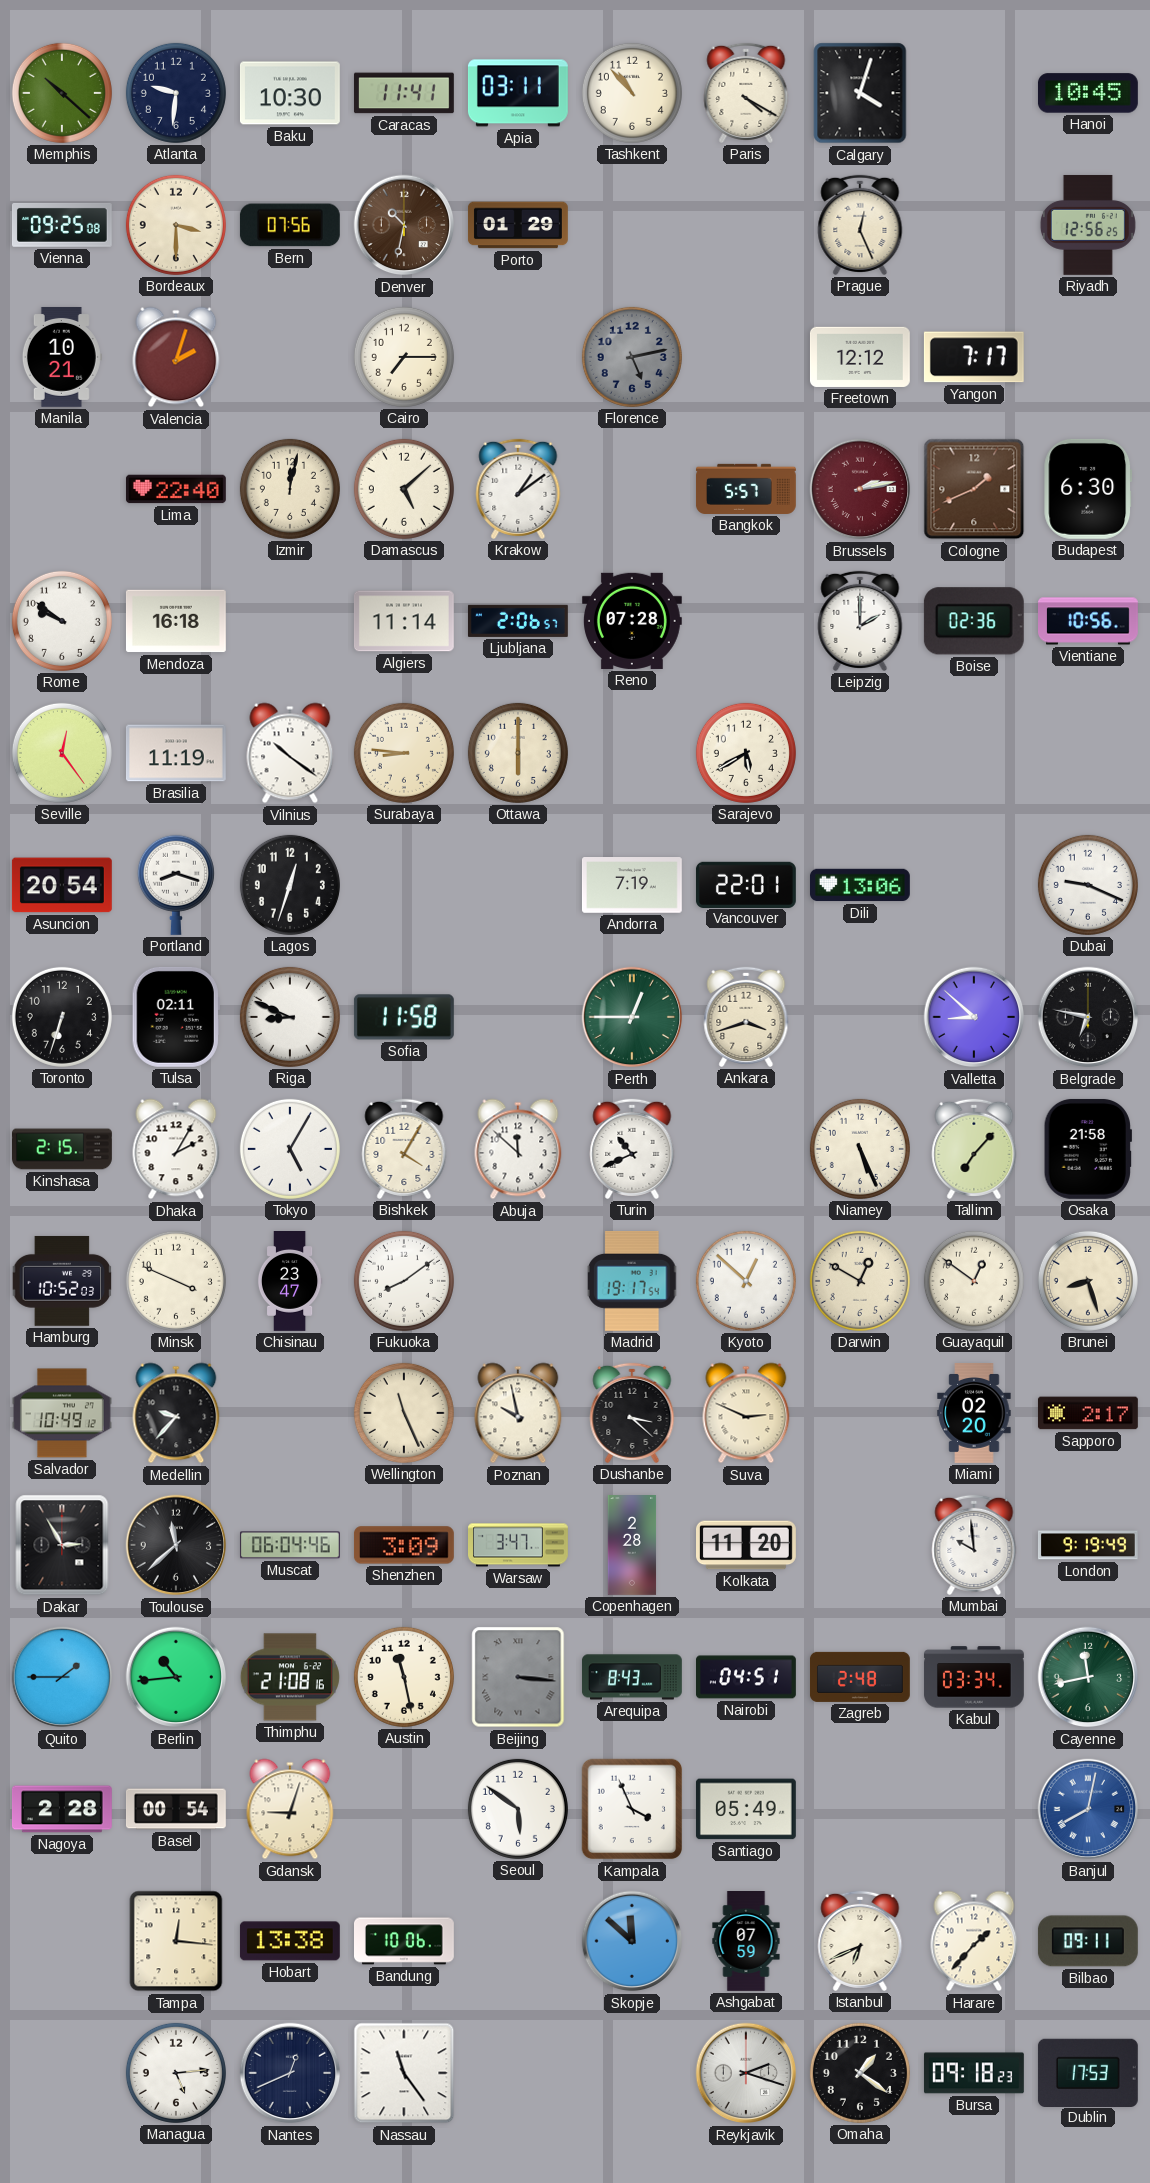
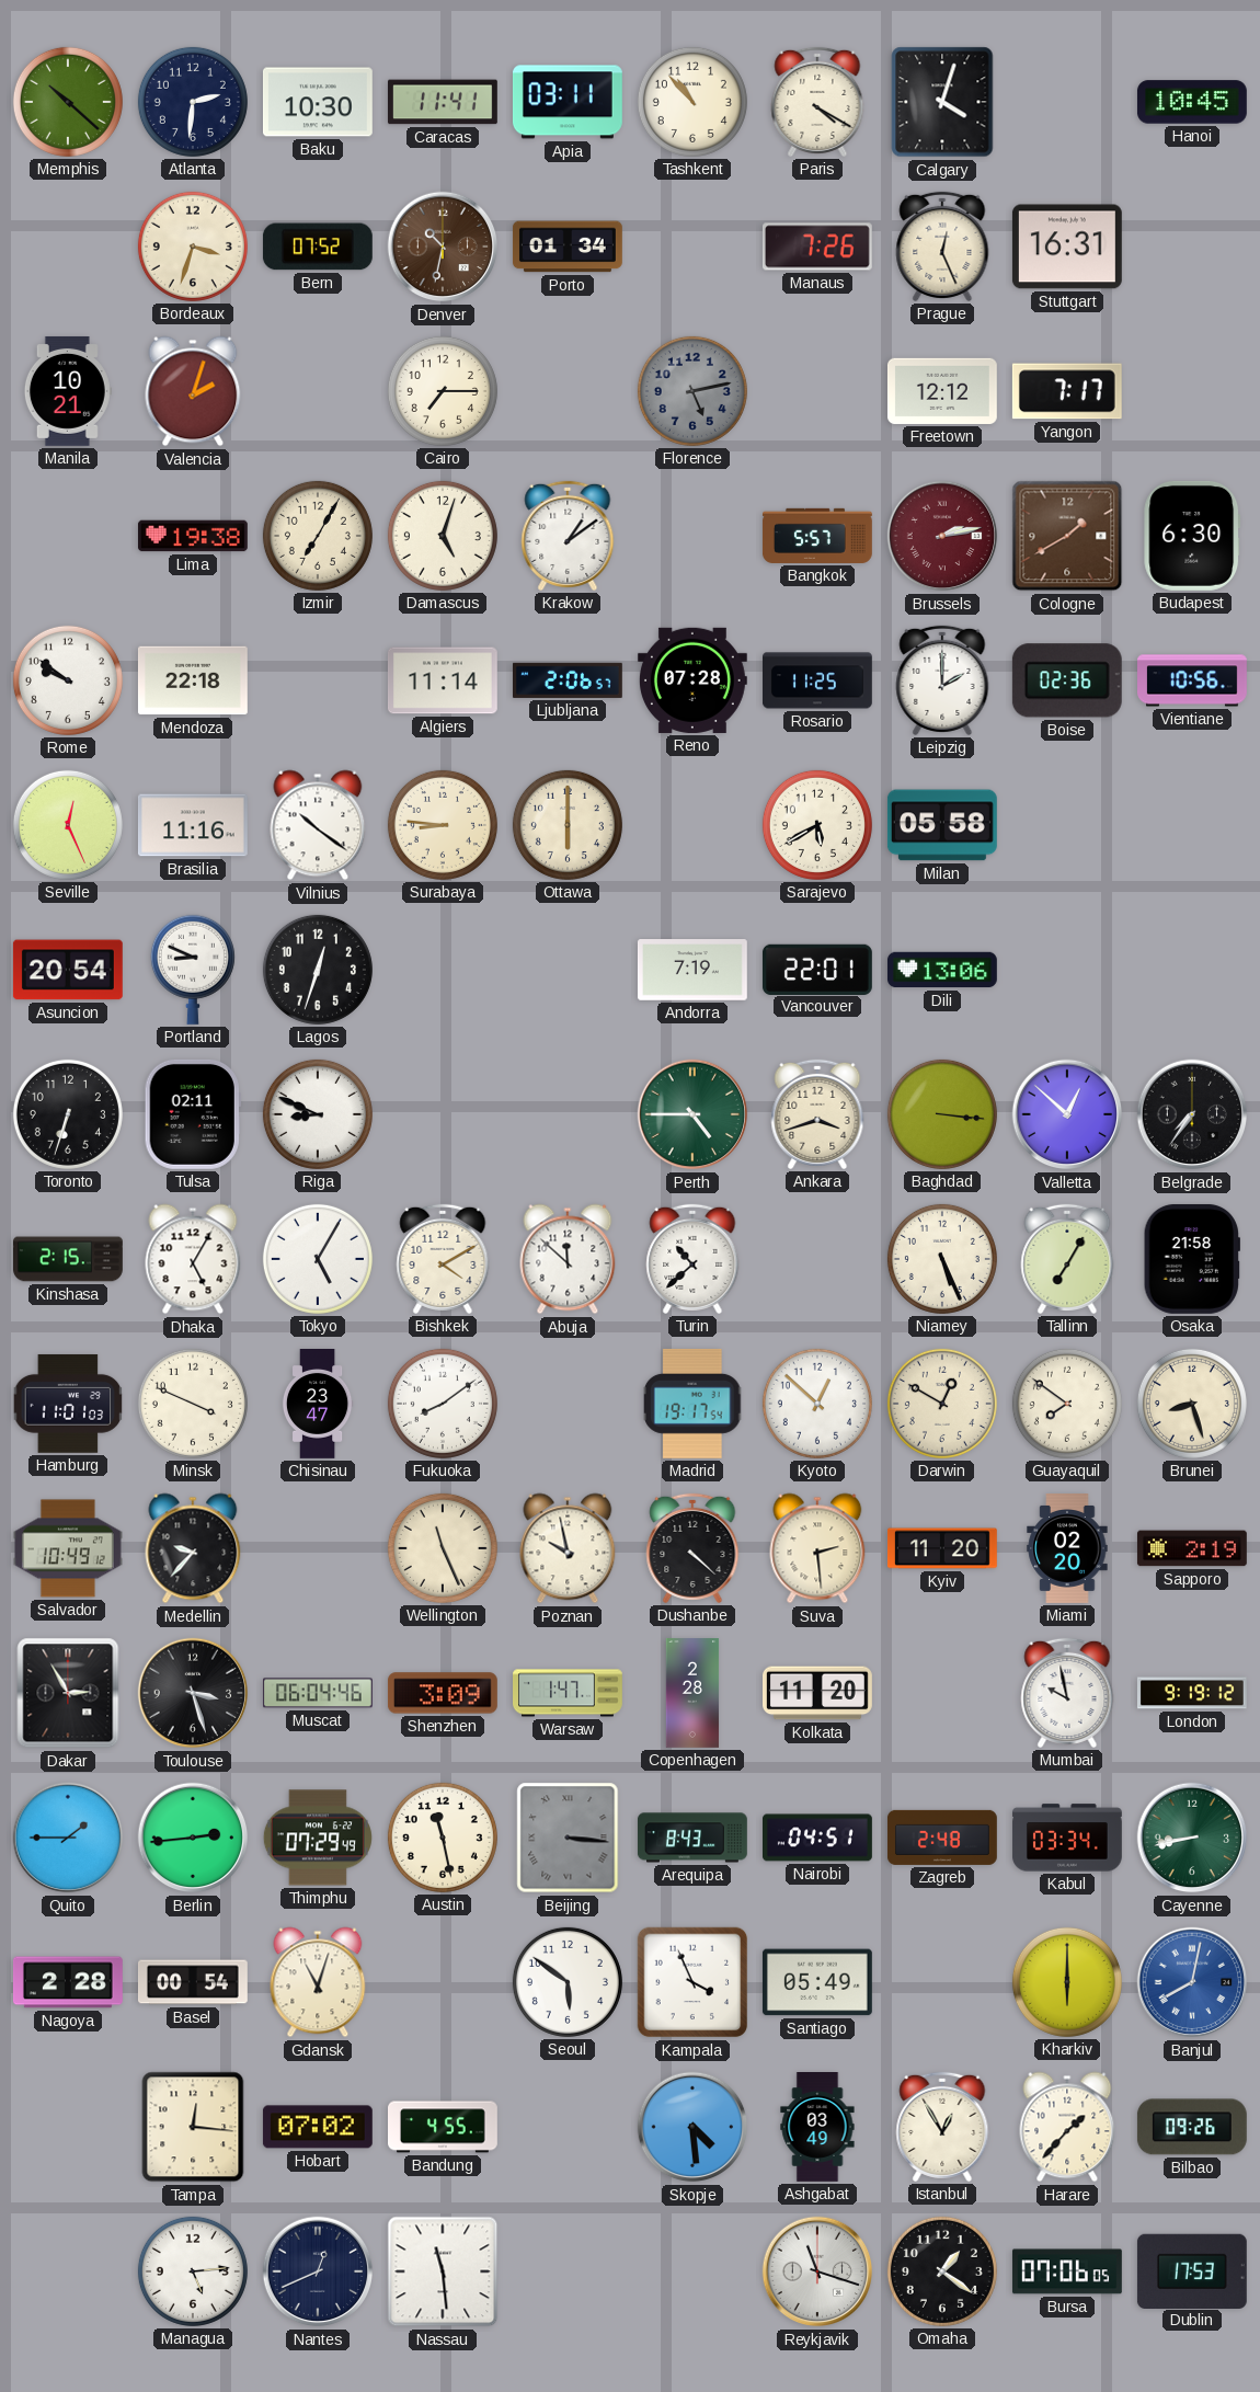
Atlanta: 9:31 -> 2:31 (193, 102)
Vienna: 09:25 -> none (62, 225)
Bordeaux: 3:30 -> 3:33 (193, 247)
Bern: 07:56 -> 07:52 (318, 247)
Porto: 01:29 -> 01:34 (568, 247)
Manaus: none -> 7:26 (817, 247)
Stuttgart: none -> 16:31 (1067, 247)
Riyadh: 12:56 -> none (1088, 225)
Lima: 22:40 -> 19:38 (193, 536)
Izmir: 12:02 -> 7:05 (318, 536)
Damascus: 5:08 -> 5:03 (443, 536)
Cologne: 1:41 -> 1:40 (1067, 536)
Mendoza: 16:18 -> 22:18 (193, 680)
Rosario: none -> 11:25 (818, 680)
Seville: 12:24 -> 12:26 (68, 825)
Brasilia: 11:19 -> 11:16 (193, 825)
Milan: none -> 05:58 (942, 825)
Portland: 8:18 -> 8:49 (193, 970)
Dubai: 9:19 -> none (1088, 885)
Sofia: 11:58 -> none (404, 1017)
Perth: 12:45 -> 4:45 (692, 1114)
Baghdad: none -> 3:16 (942, 1114)
Valletta: 8:52 -> 12:52 (1067, 1114)
Belgrade: 6:47 -> 7:36 (1192, 1114)
Dhaka: 2:05 -> 5:05 (193, 1259)
Bishkek: 4:05 -> 4:10 (443, 1259)
Turin: 10:41 -> 10:38 (692, 1259)
Tallinn: 7:07 -> 7:05 (1067, 1259)
Hamburg: 10:52 -> 11:01 (68, 1404)
Guayaquil: 12:51 -> 7:51 (1067, 1404)
Dushanbe: 3:22 -> 4:22 (692, 1548)
Suva: 2:49 -> 2:29 (817, 1548)
Kyiv: none -> 11:20 (943, 1548)
Sapporo: 2:17 -> 2:19 (1192, 1548)
Toulouse: 11:38 -> 3:27 (193, 1693)
Warsaw: 3:47 -> 1:47 (569, 1693)
Mumbai: 9:59 -> 9:58 (1067, 1693)
London: 9:19:49 -> 9:19:12 (1192, 1693)
Berlin: 10:44 -> 2:44 (193, 1838)
Thimphu: 21:08 -> 07:29 (318, 1838)
Cayenne: 11:43 -> 8:43 (1192, 1838)
Gdansk: 9:03 -> 11:03 (318, 1982)
Kharkiv: none -> 6:00 (1067, 1982)
Hobart: 13:38 -> 07:02 (318, 2127)
Bandung: 10:06 -> 4:55 (444, 2127)
Skopje: 11:52 -> 4:29 (692, 2127)
Ashgabat: 07:59 -> 03:49 (817, 2128)
Istanbul: 6:41 -> 12:55 (942, 2127)
Bilbao: 09:11 -> 09:26 (1192, 2127)
Nassau: 11:24 -> 11:29 (443, 2271)
Reykjavik: 2:18 -> 11:18 (817, 2271)
Bursa: 09:18 -> 07:06 (1067, 2271)
